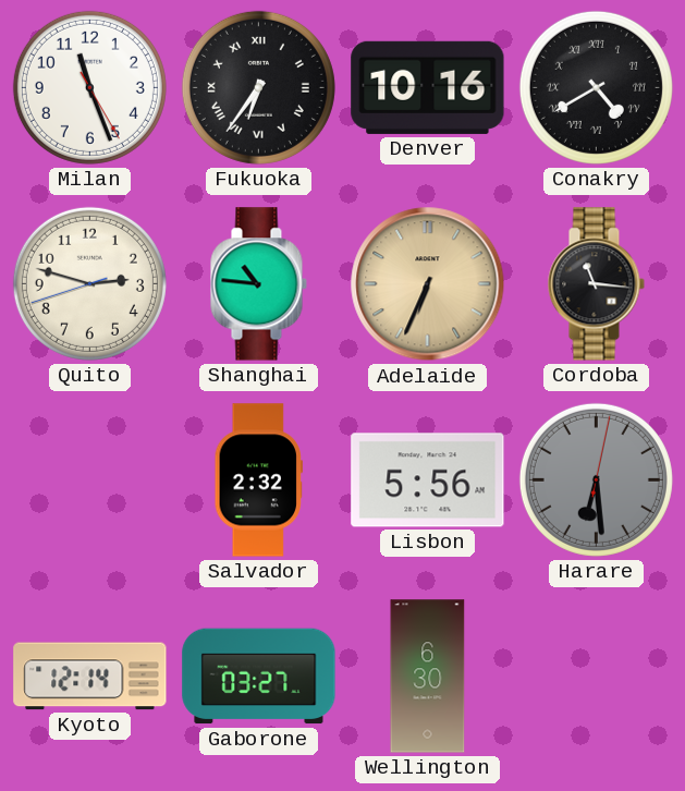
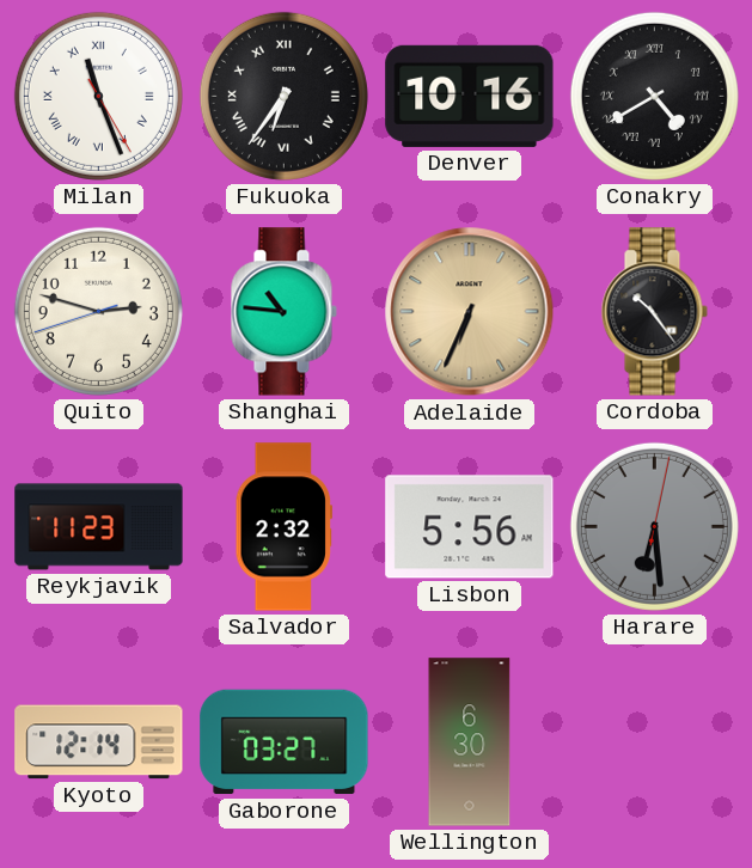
Milan numerals: Arabic -> Roman (98, 96)
Cordoba: 11:16 -> 10:24 (654, 312)
Reykjavik: none -> 11:23 (99, 527)
